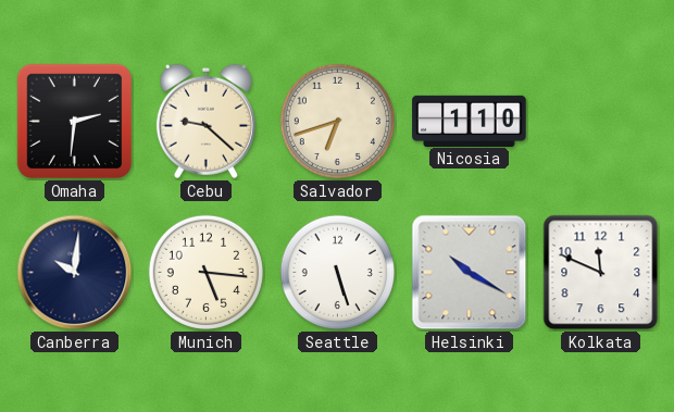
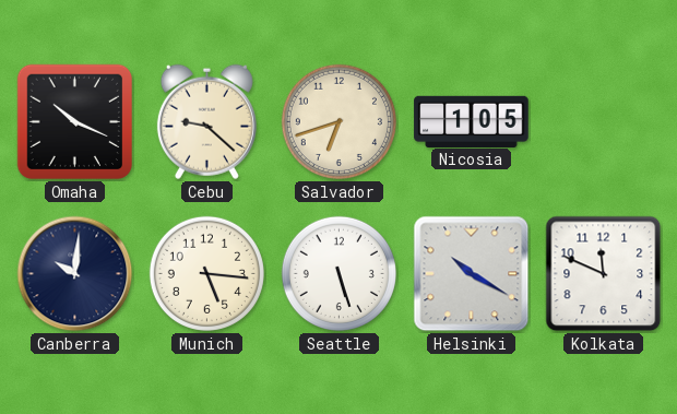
Omaha: 2:31 -> 10:19 (75, 122)
Nicosia: 1:10 -> 1:05 (472, 121)
